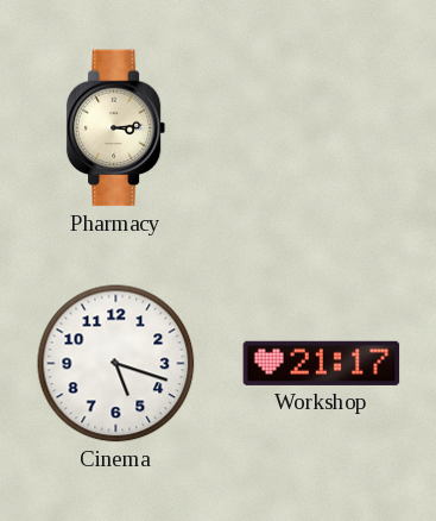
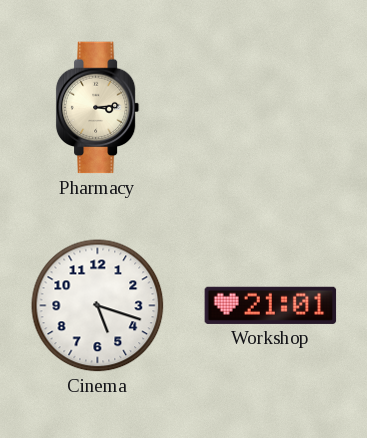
Workshop: 21:17 -> 21:01 (271, 305)
